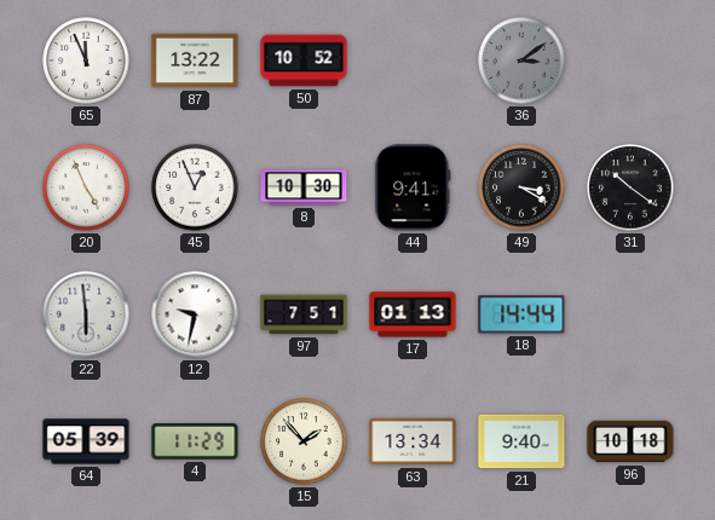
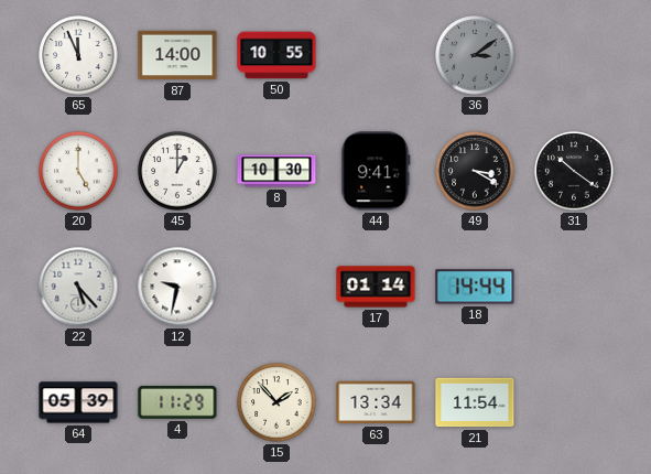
87: 13:22 -> 14:00 (177, 55)
50: 10:52 -> 10:55 (276, 55)
20: 4:56 -> 5:00 (78, 171)
45: 12:56 -> 1:00 (177, 171)
22: 5:59 -> 5:23 (78, 287)
97: 7:51 -> none (304, 314)
17: 01:13 -> 01:14 (376, 287)
21: 9:40 -> 11:54 (475, 402)
96: 10:18 -> none (630, 441)
